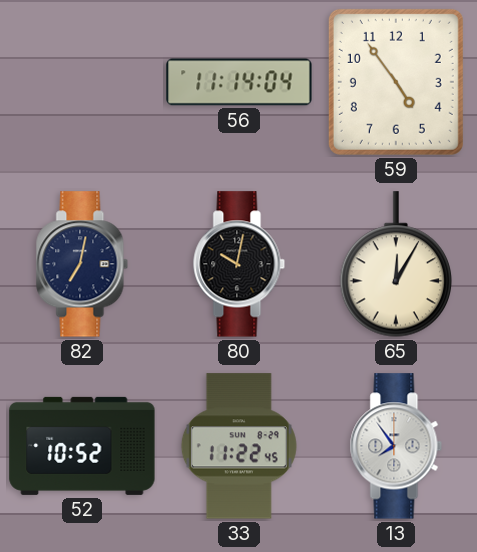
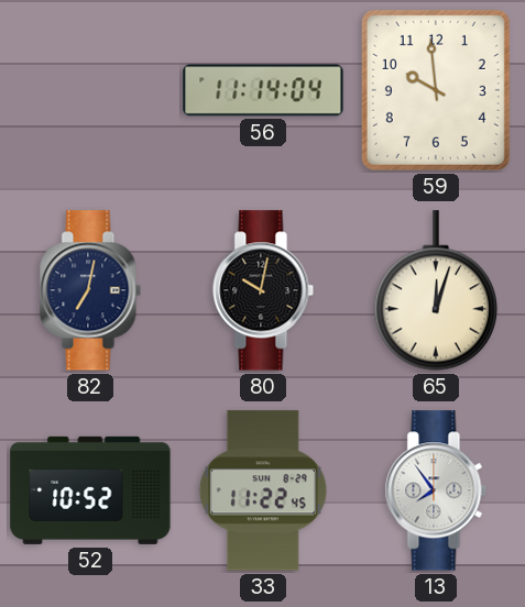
59: 4:54 -> 9:59 (436, 90)
65: 12:05 -> 12:03 (436, 290)
